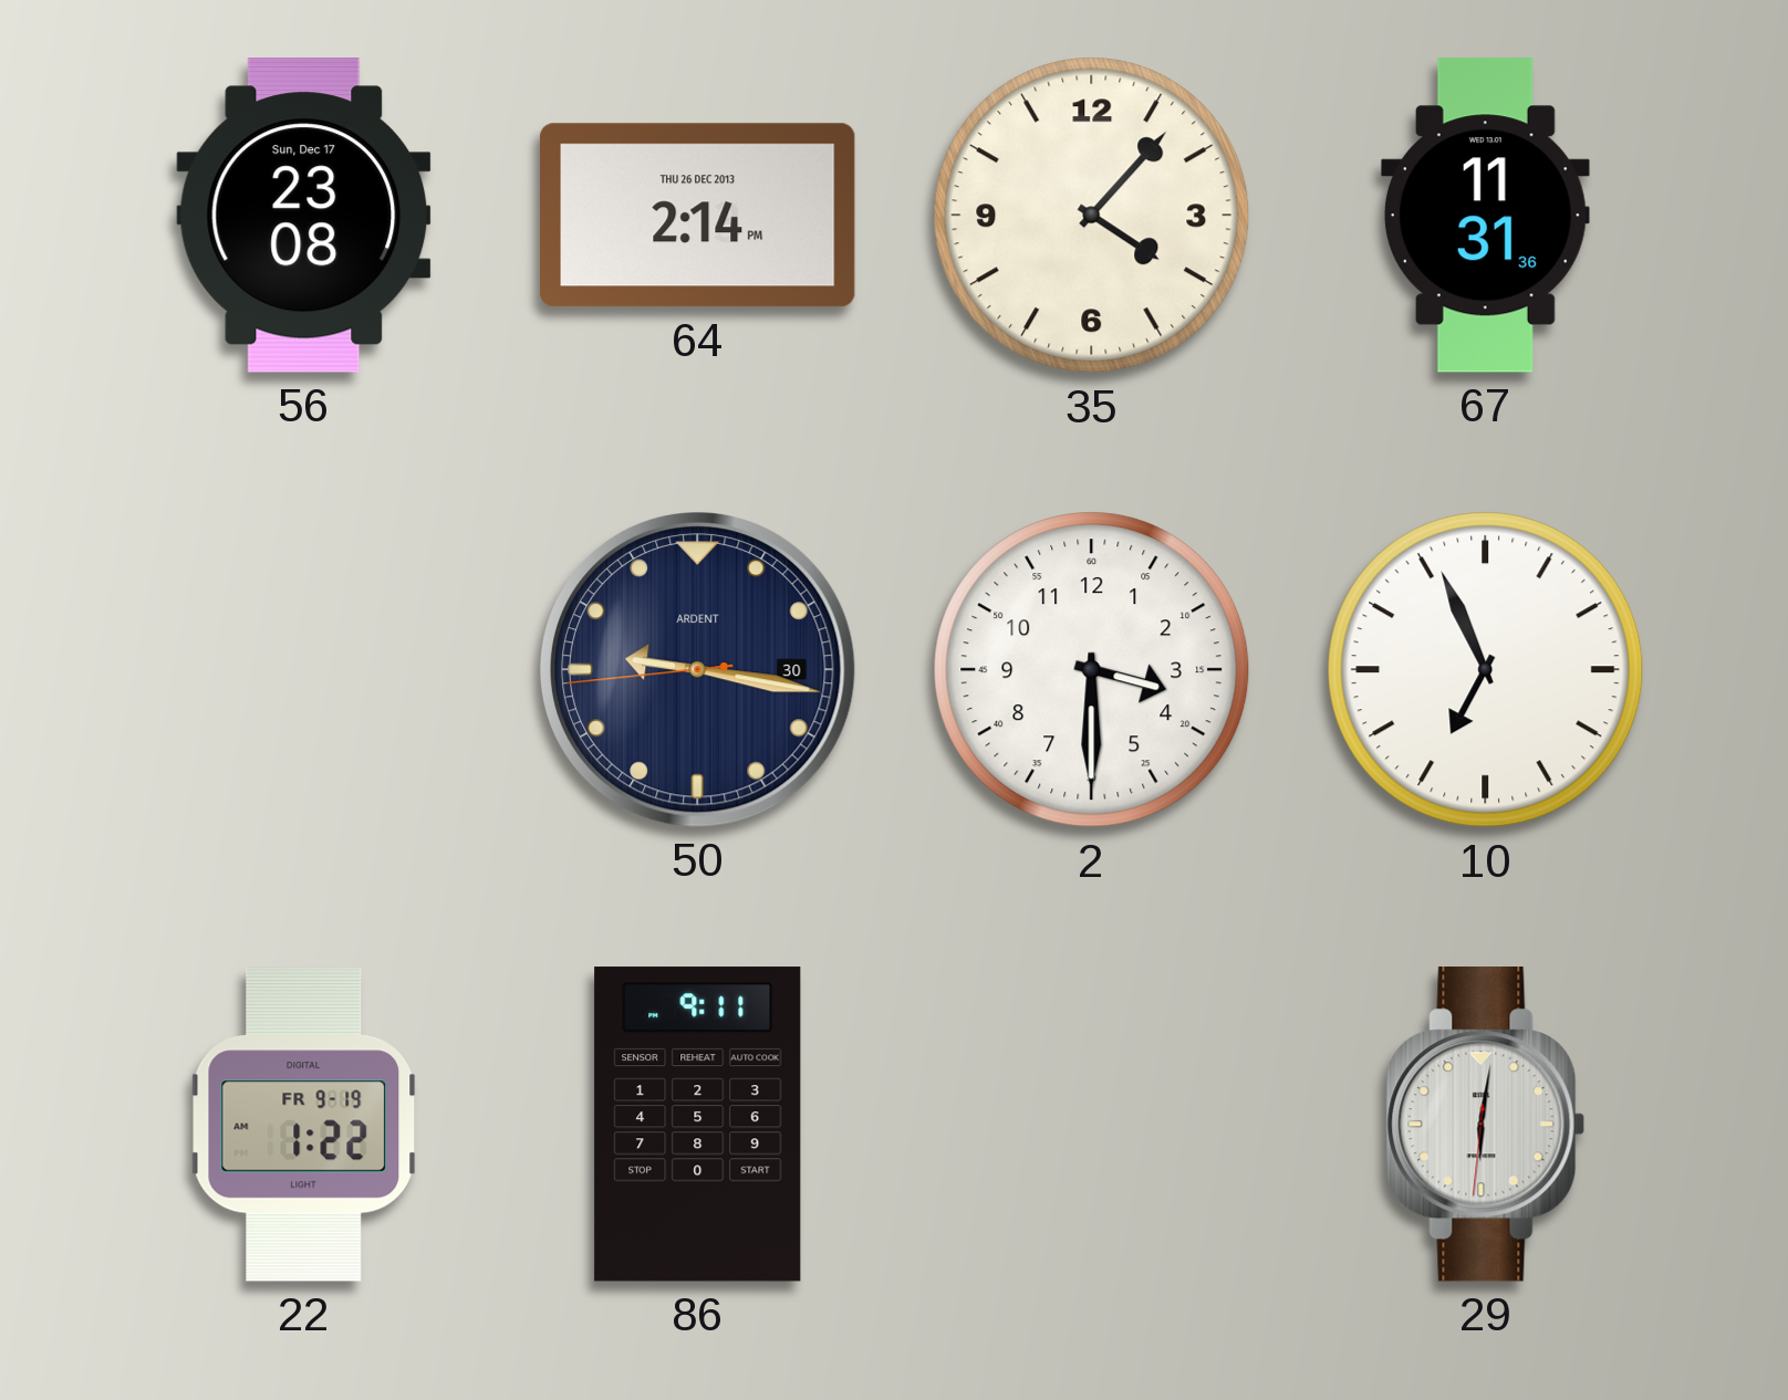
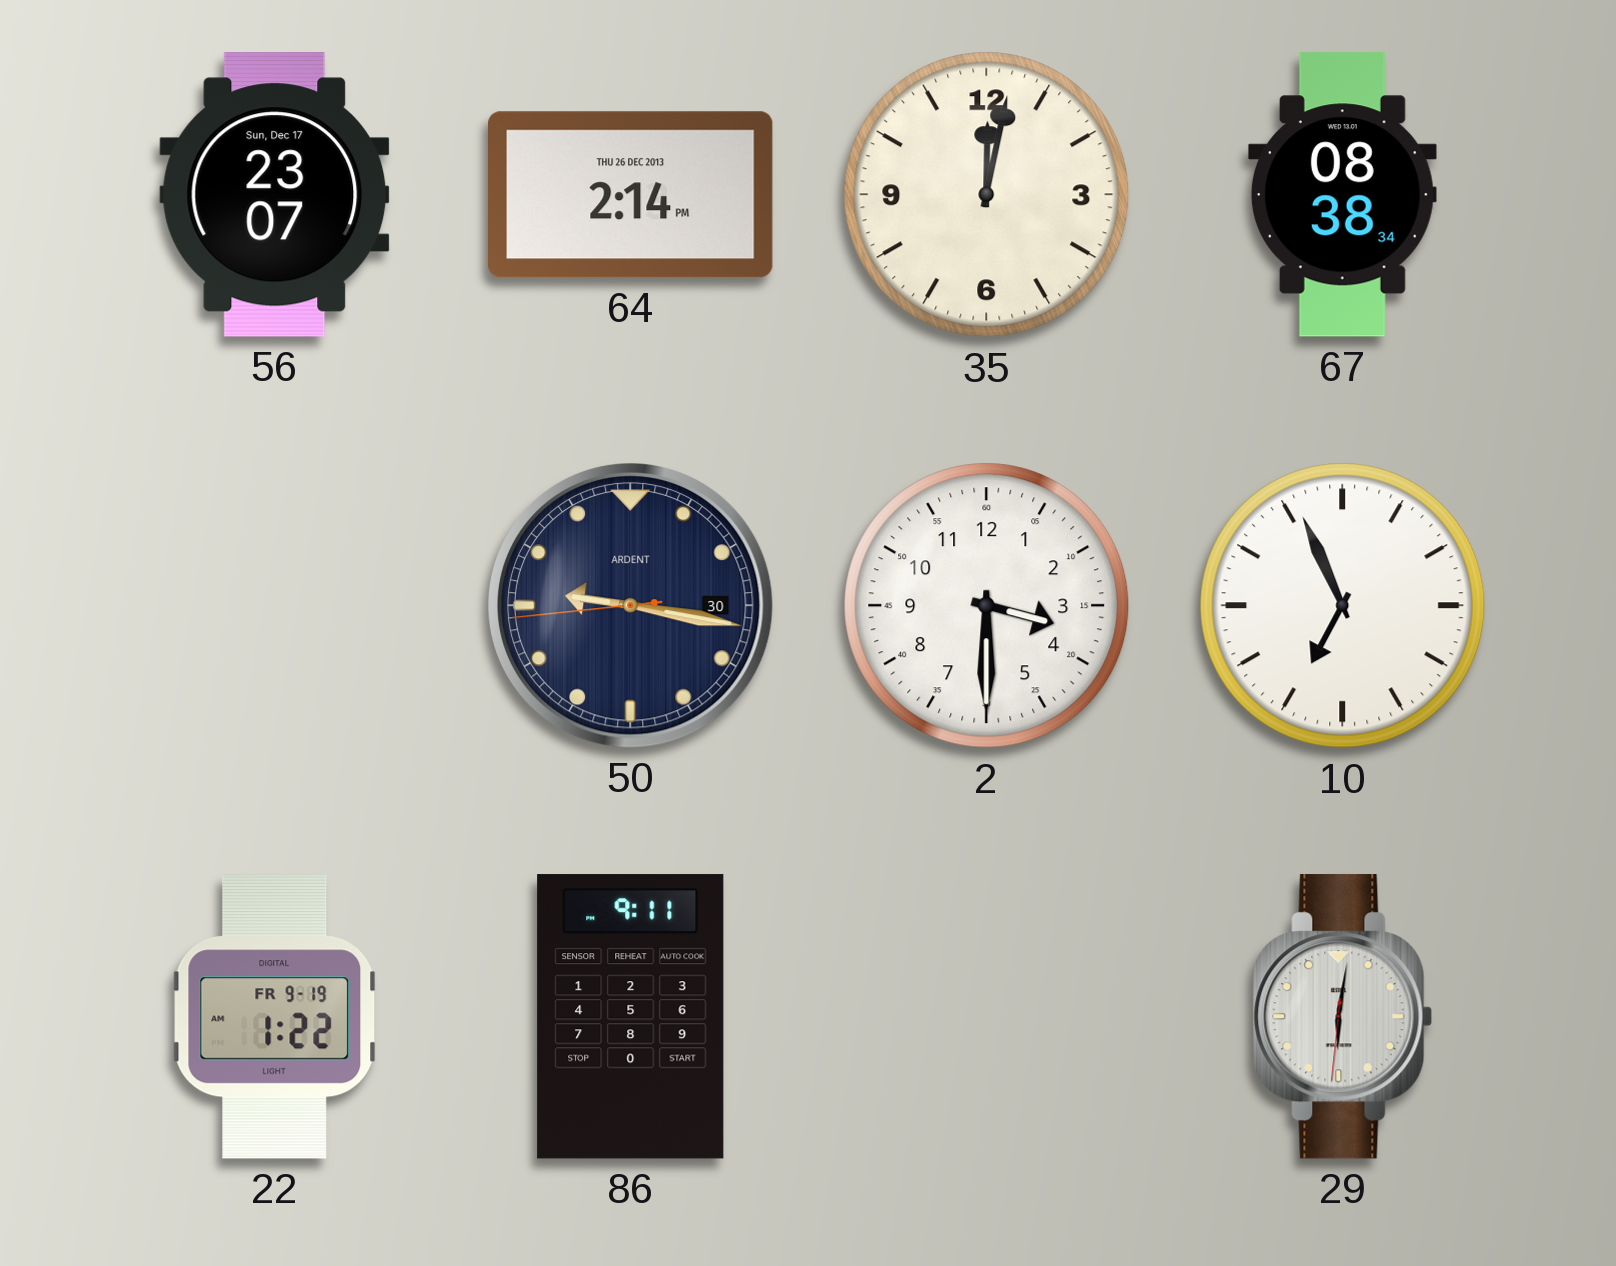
56: 23:08 -> 23:07 (275, 195)
35: 4:07 -> 12:02 (987, 195)
67: 11:31 -> 08:38 (1342, 195)
